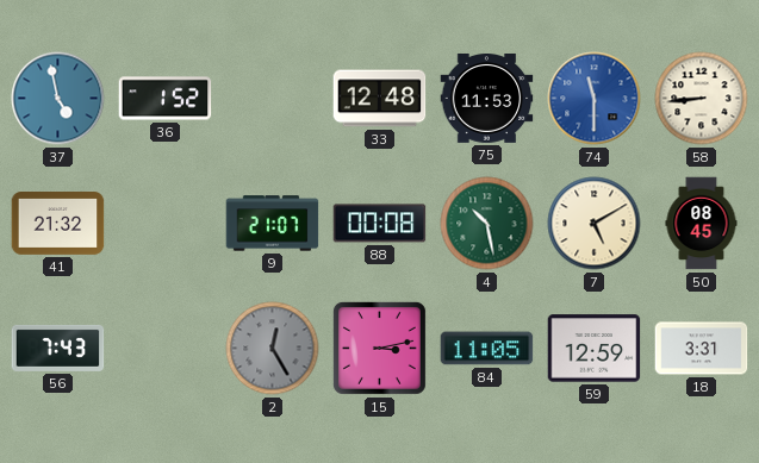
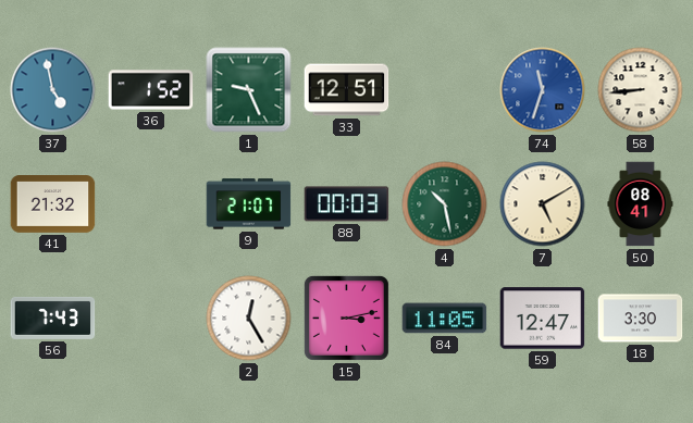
1: none -> 9:26 (249, 90)
33: 12:48 -> 12:51 (347, 90)
75: 11:53 -> none (487, 99)
74: 11:30 -> 11:33 (543, 90)
88: 00:08 -> 00:03 (347, 204)
50: 08:45 -> 08:41 (641, 204)
2 dial: grey -> white (249, 319)
59: 12:59 -> 12:47 (543, 319)
18: 3:31 -> 3:30 (641, 319)
